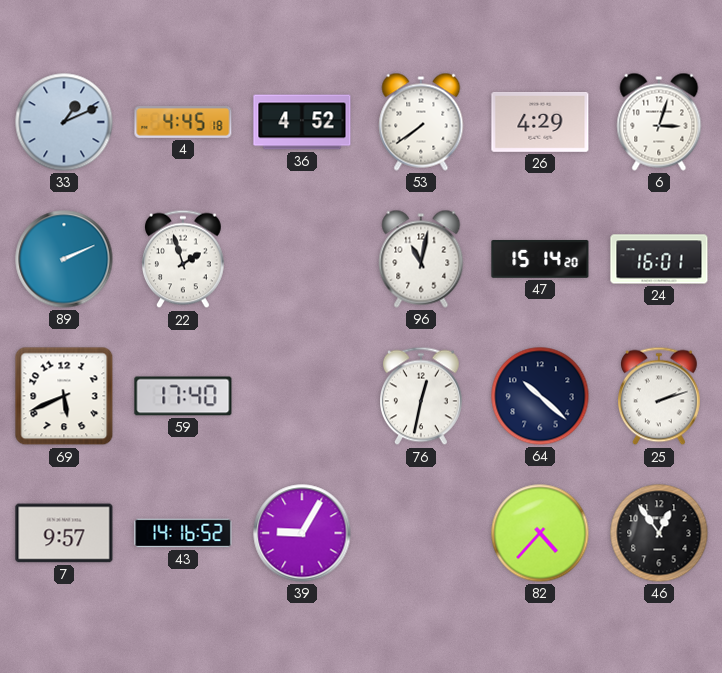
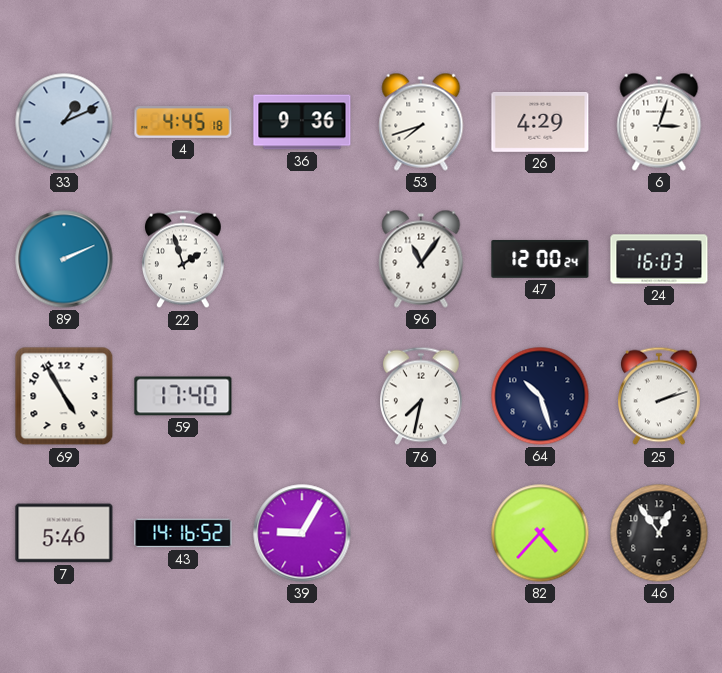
36: 4:52 -> 9:36 (302, 122)
53: 7:39 -> 7:42 (421, 122)
96: 11:02 -> 11:06 (421, 259)
47: 15:14 -> 12:00 (540, 260)
24: 16:01 -> 16:03 (659, 259)
69: 5:41 -> 4:55 (64, 396)
76: 12:32 -> 7:32 (422, 396)
64: 10:22 -> 10:27 (540, 396)
7: 9:57 -> 5:46 (64, 533)
